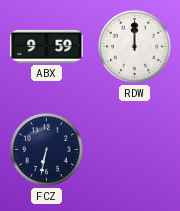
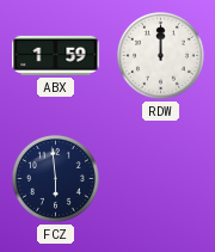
ABX: 9:59 -> 1:59 (56, 55)
FCZ: 6:32 -> 5:59 (55, 178)
